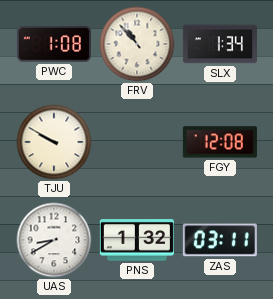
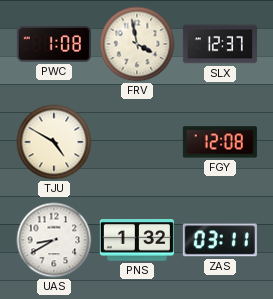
FRV: 10:53 -> 3:58 (137, 44)
SLX: 1:34 -> 12:37 (220, 44)
TJU: 9:50 -> 4:50 (54, 142)
